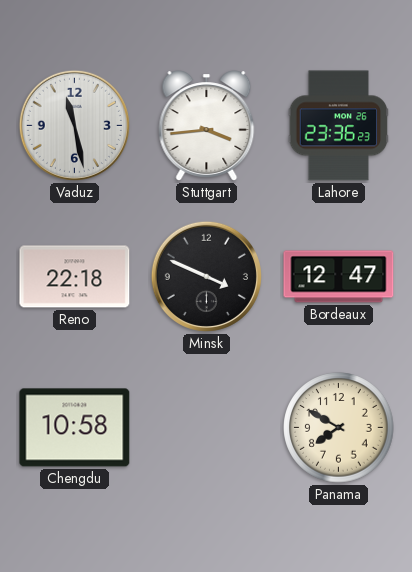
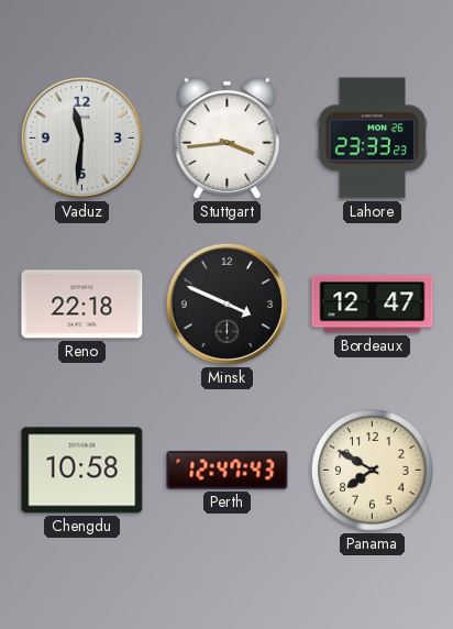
Vaduz: 11:28 -> 11:31 (81, 137)
Lahore: 23:36 -> 23:33 (373, 139)
Perth: none -> 12:47 (228, 471)
